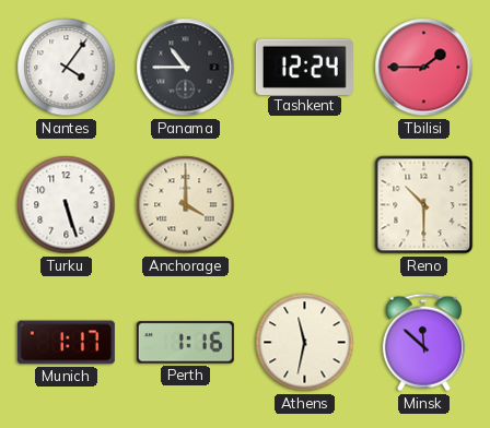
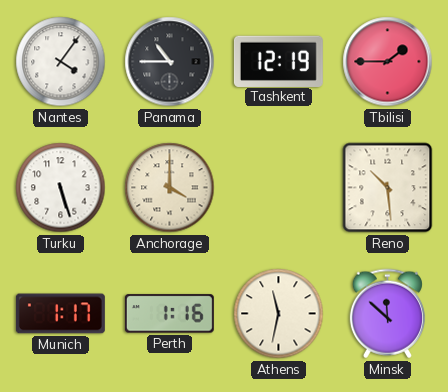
Tashkent: 12:24 -> 12:19 (278, 61)
Reno: 10:30 -> 10:29 (388, 188)
